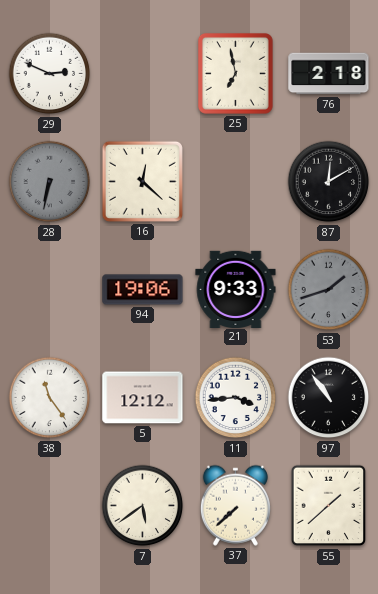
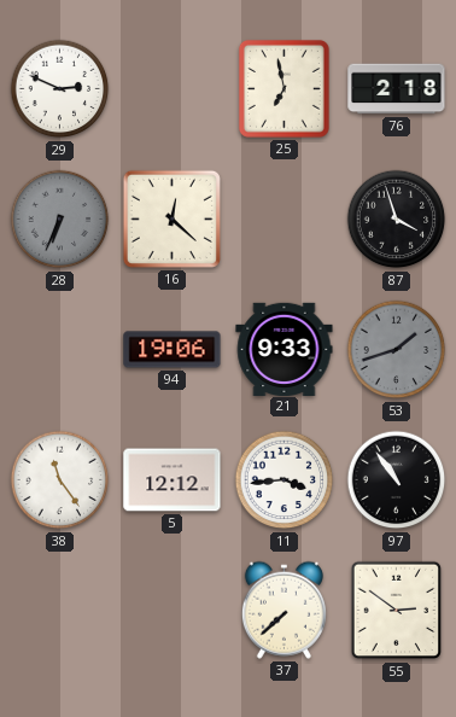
28: 6:32 -> 6:34 (60, 220)
87: 12:10 -> 3:57 (397, 220)
7: 5:39 -> none (143, 506)
55: 1:38 -> 2:51 (397, 611)
